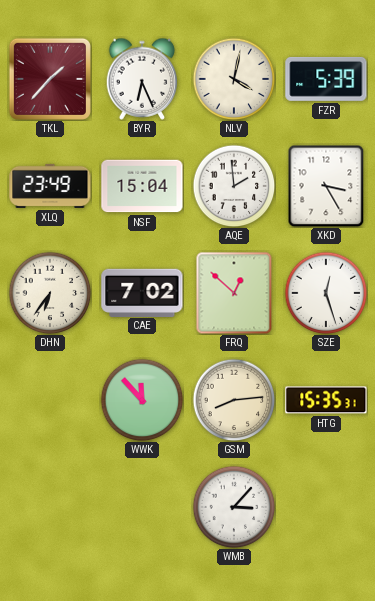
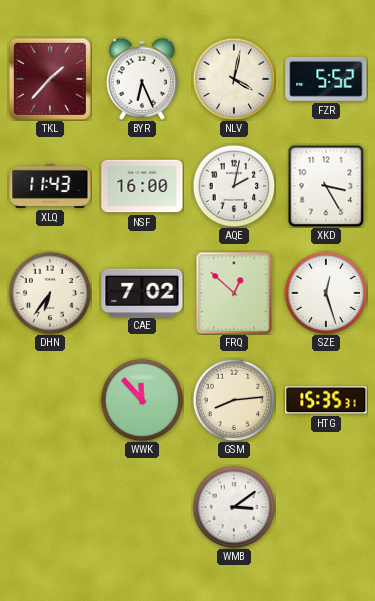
FZR: 5:39 -> 5:52 (326, 79)
XLQ: 23:49 -> 11:43 (50, 186)
NSF: 15:04 -> 16:00 (142, 186)
AQE: 1:59 -> 2:02 (234, 186)
WMB: 3:07 -> 3:09 (234, 507)
